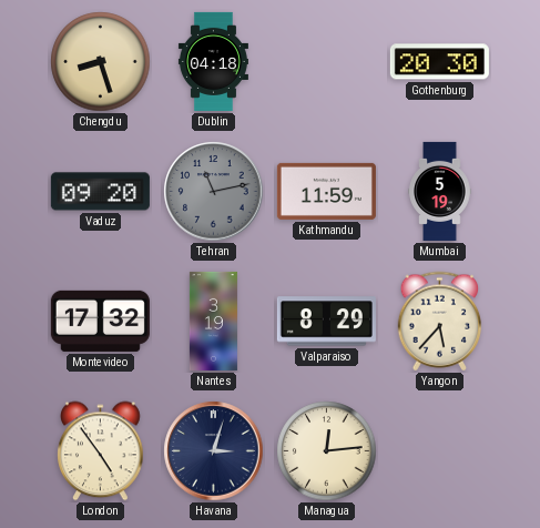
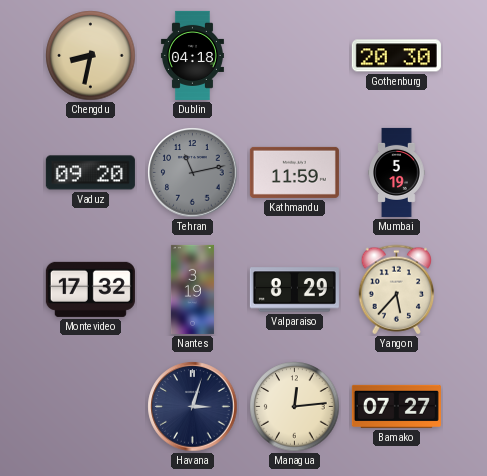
Chengdu: 8:27 -> 8:32 (91, 56)
London: 4:54 -> none (101, 451)
Bamako: none -> 07:27 (396, 406)
